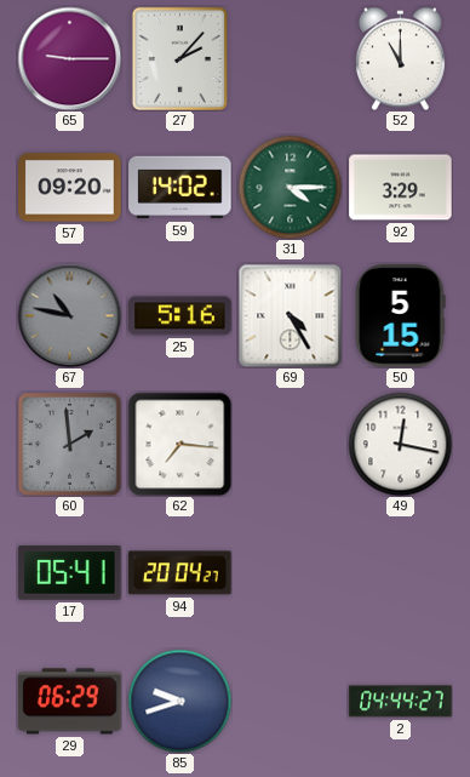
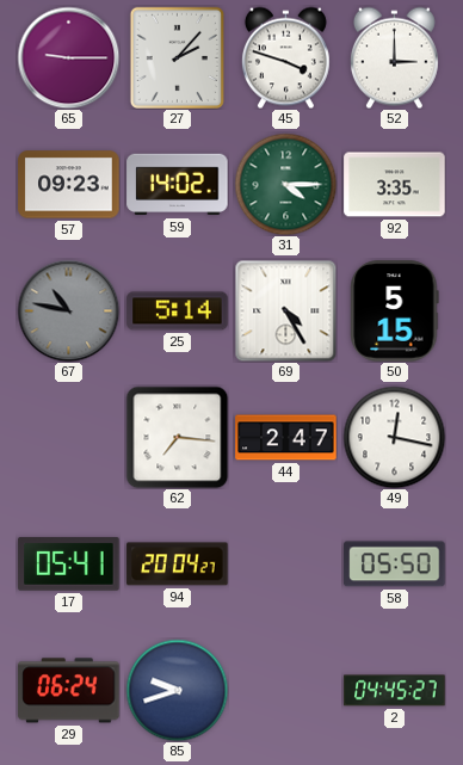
45: none -> 3:48 (285, 57)
52: 11:00 -> 3:00 (394, 57)
57: 09:20 -> 09:23 (69, 185)
92: 3:29 -> 3:35 (395, 185)
25: 5:16 -> 5:14 (178, 311)
60: 1:59 -> none (69, 444)
44: none -> 2:47 (286, 438)
58: none -> 05:50 (395, 565)
29: 06:29 -> 06:24 (69, 691)
2: 04:44 -> 04:45 (395, 691)
